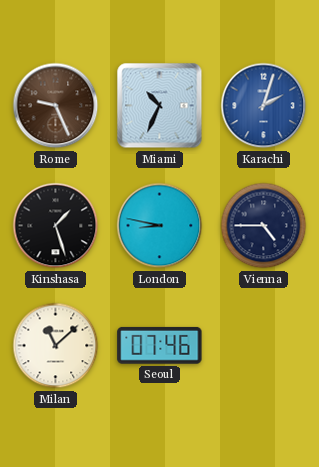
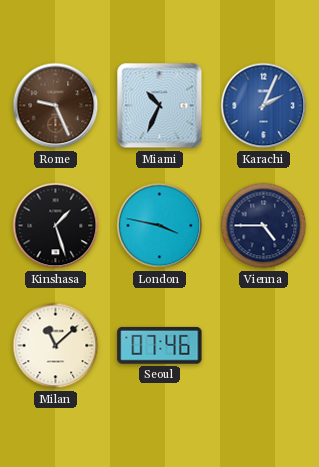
Karachi: 2:03 -> 2:04 (264, 106)
London: 8:47 -> 3:47 (160, 226)
